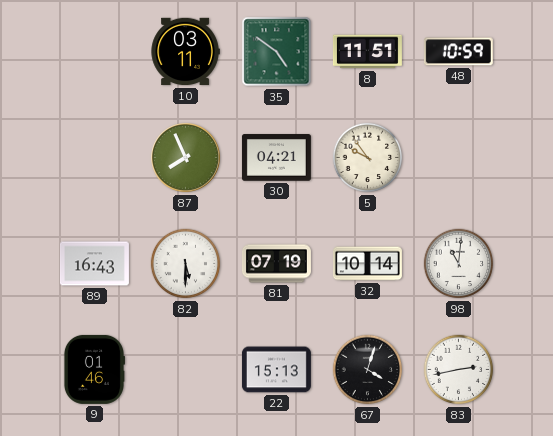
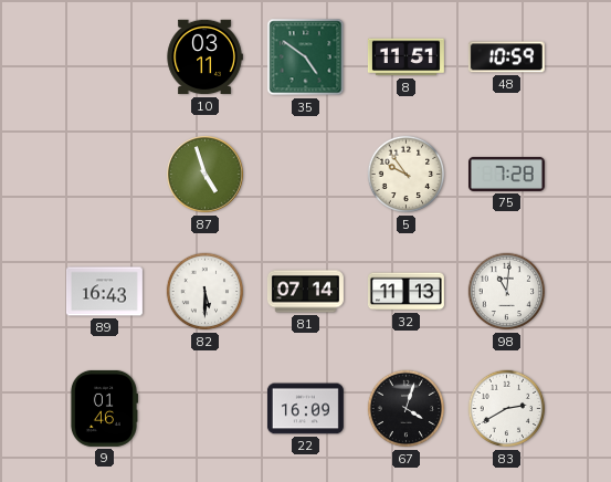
87: 7:56 -> 4:57 (206, 175)
30: 04:21 -> none (276, 158)
75: none -> 7:28 (506, 174)
81: 07:19 -> 07:14 (305, 292)
32: 10:14 -> 11:13 (405, 292)
22: 15:13 -> 16:09 (305, 409)
83: 2:43 -> 2:40 (507, 409)
